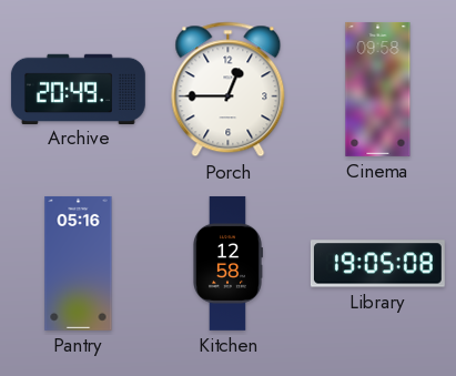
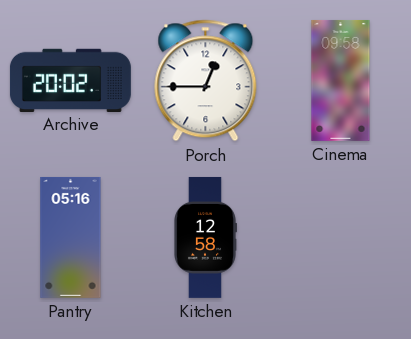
Archive: 20:49 -> 20:02 (70, 80)
Library: 19:05 -> none (377, 264)
